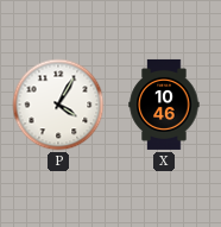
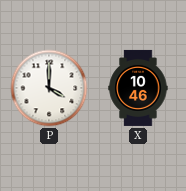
P: 4:05 -> 4:00 (49, 88)
